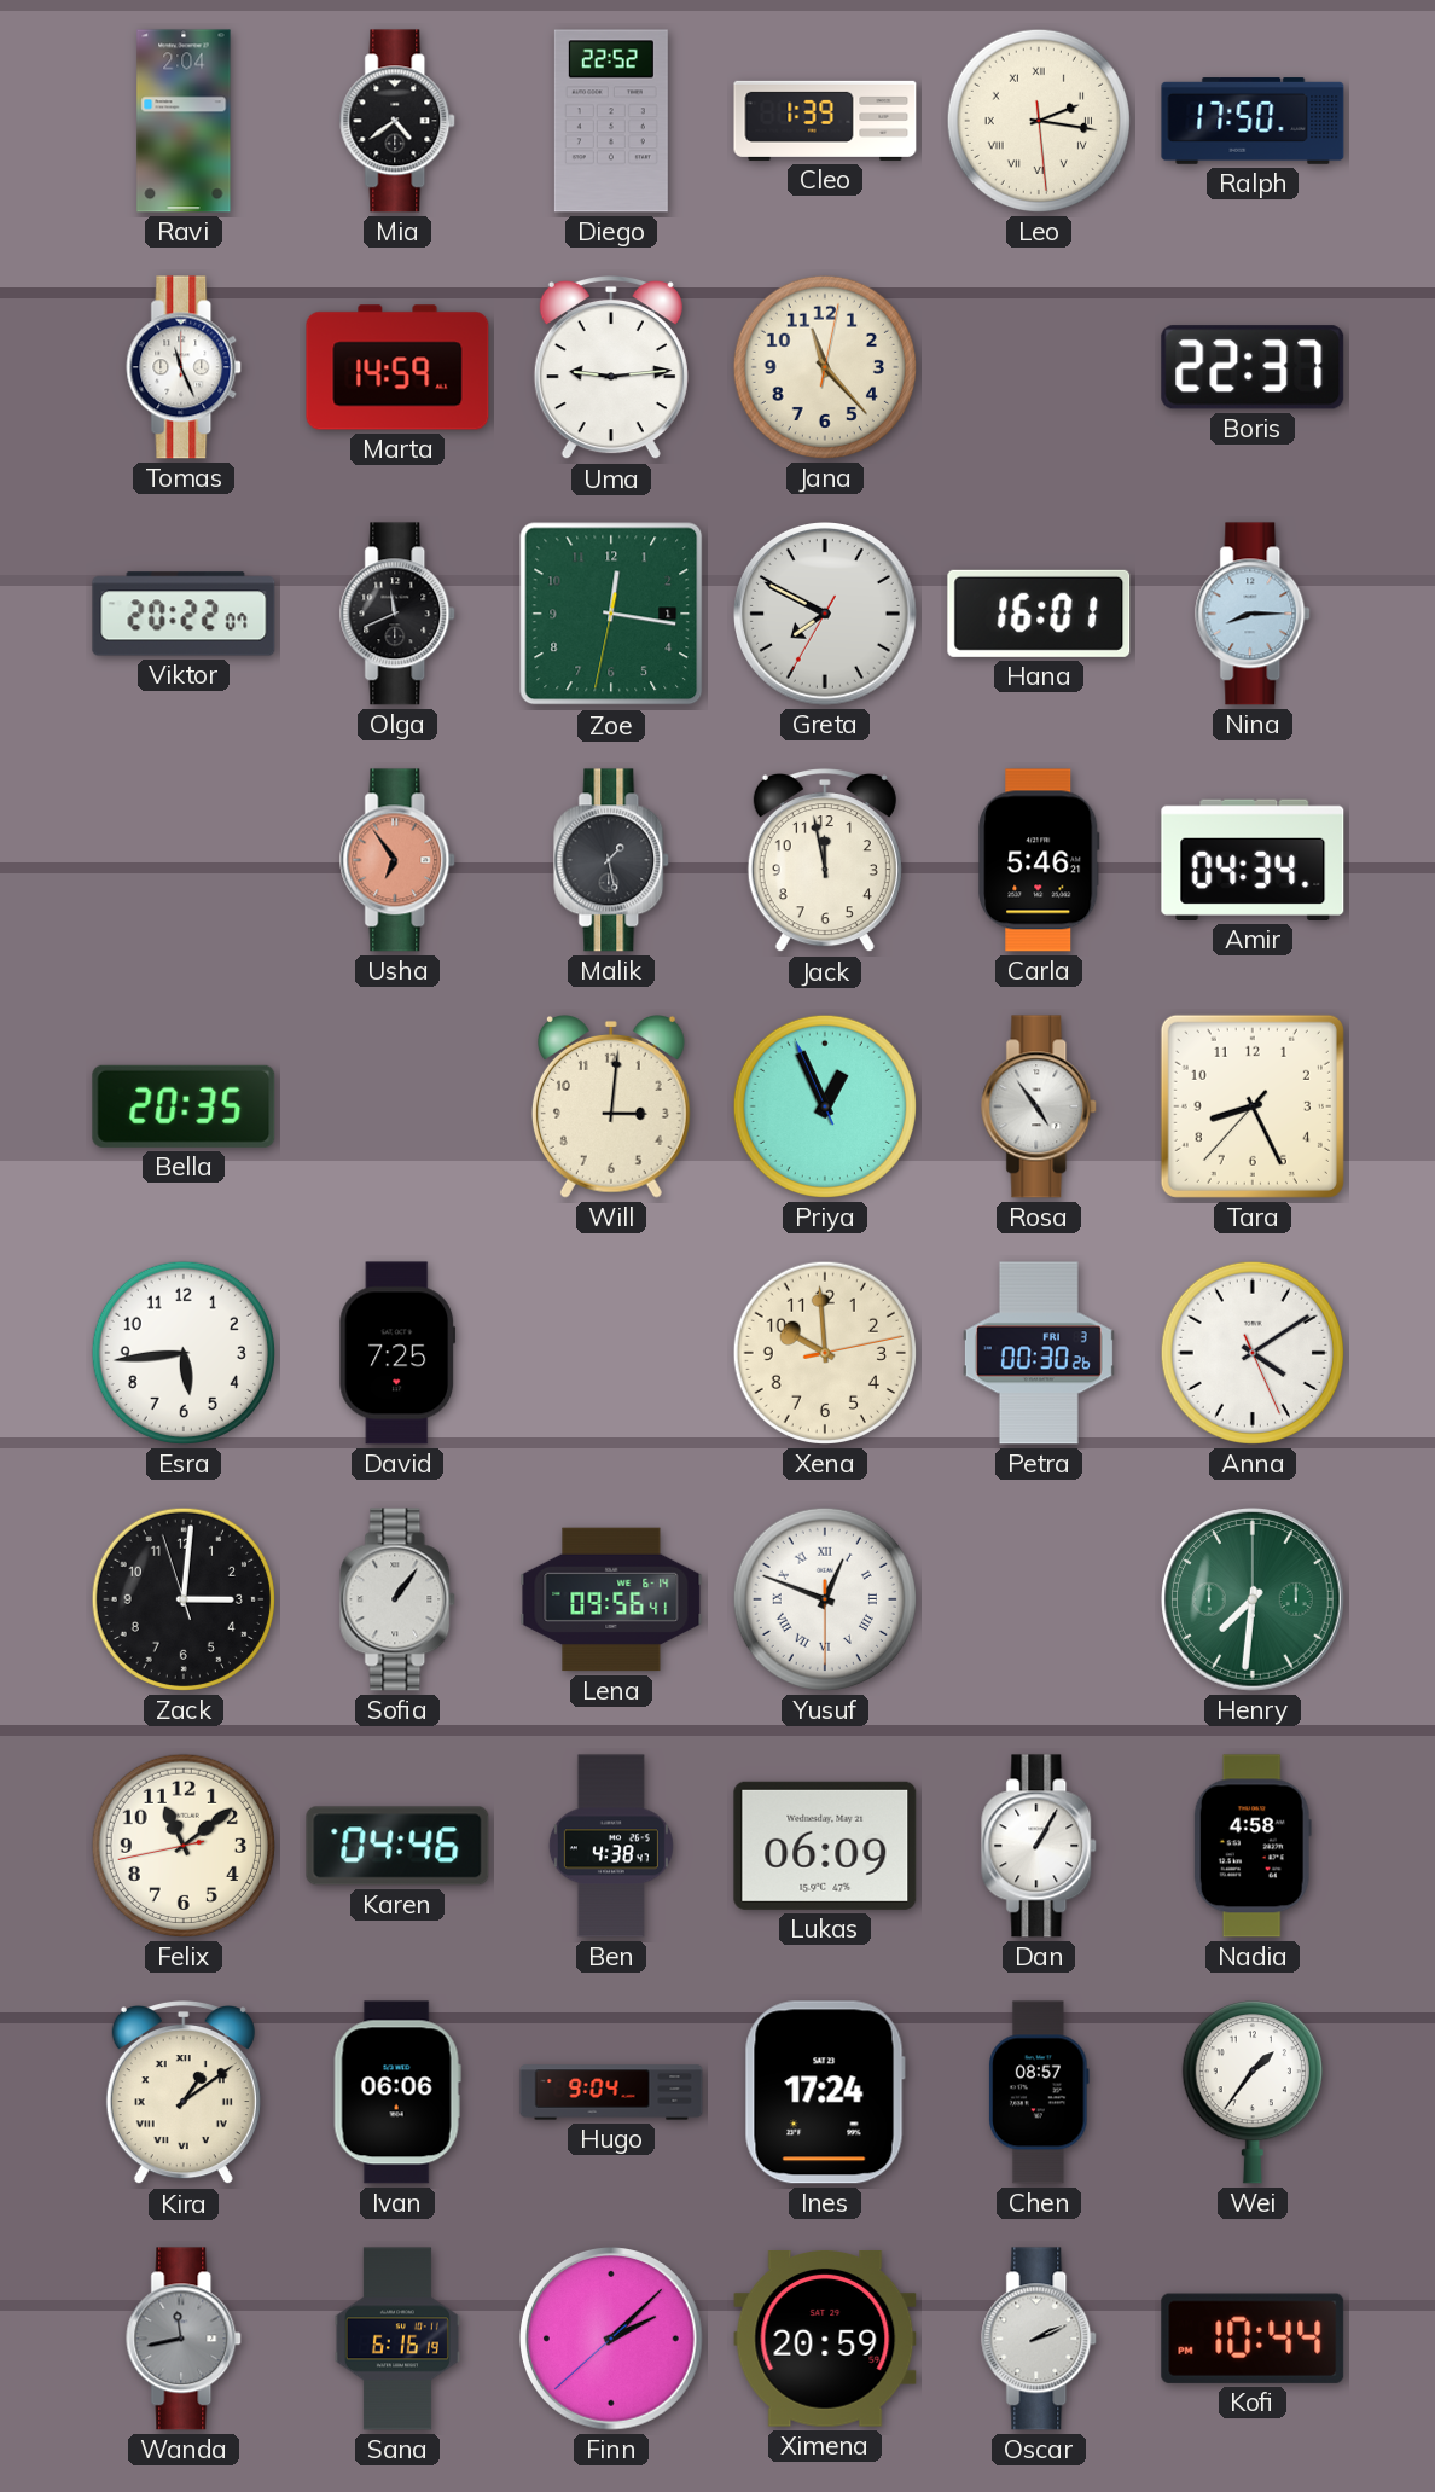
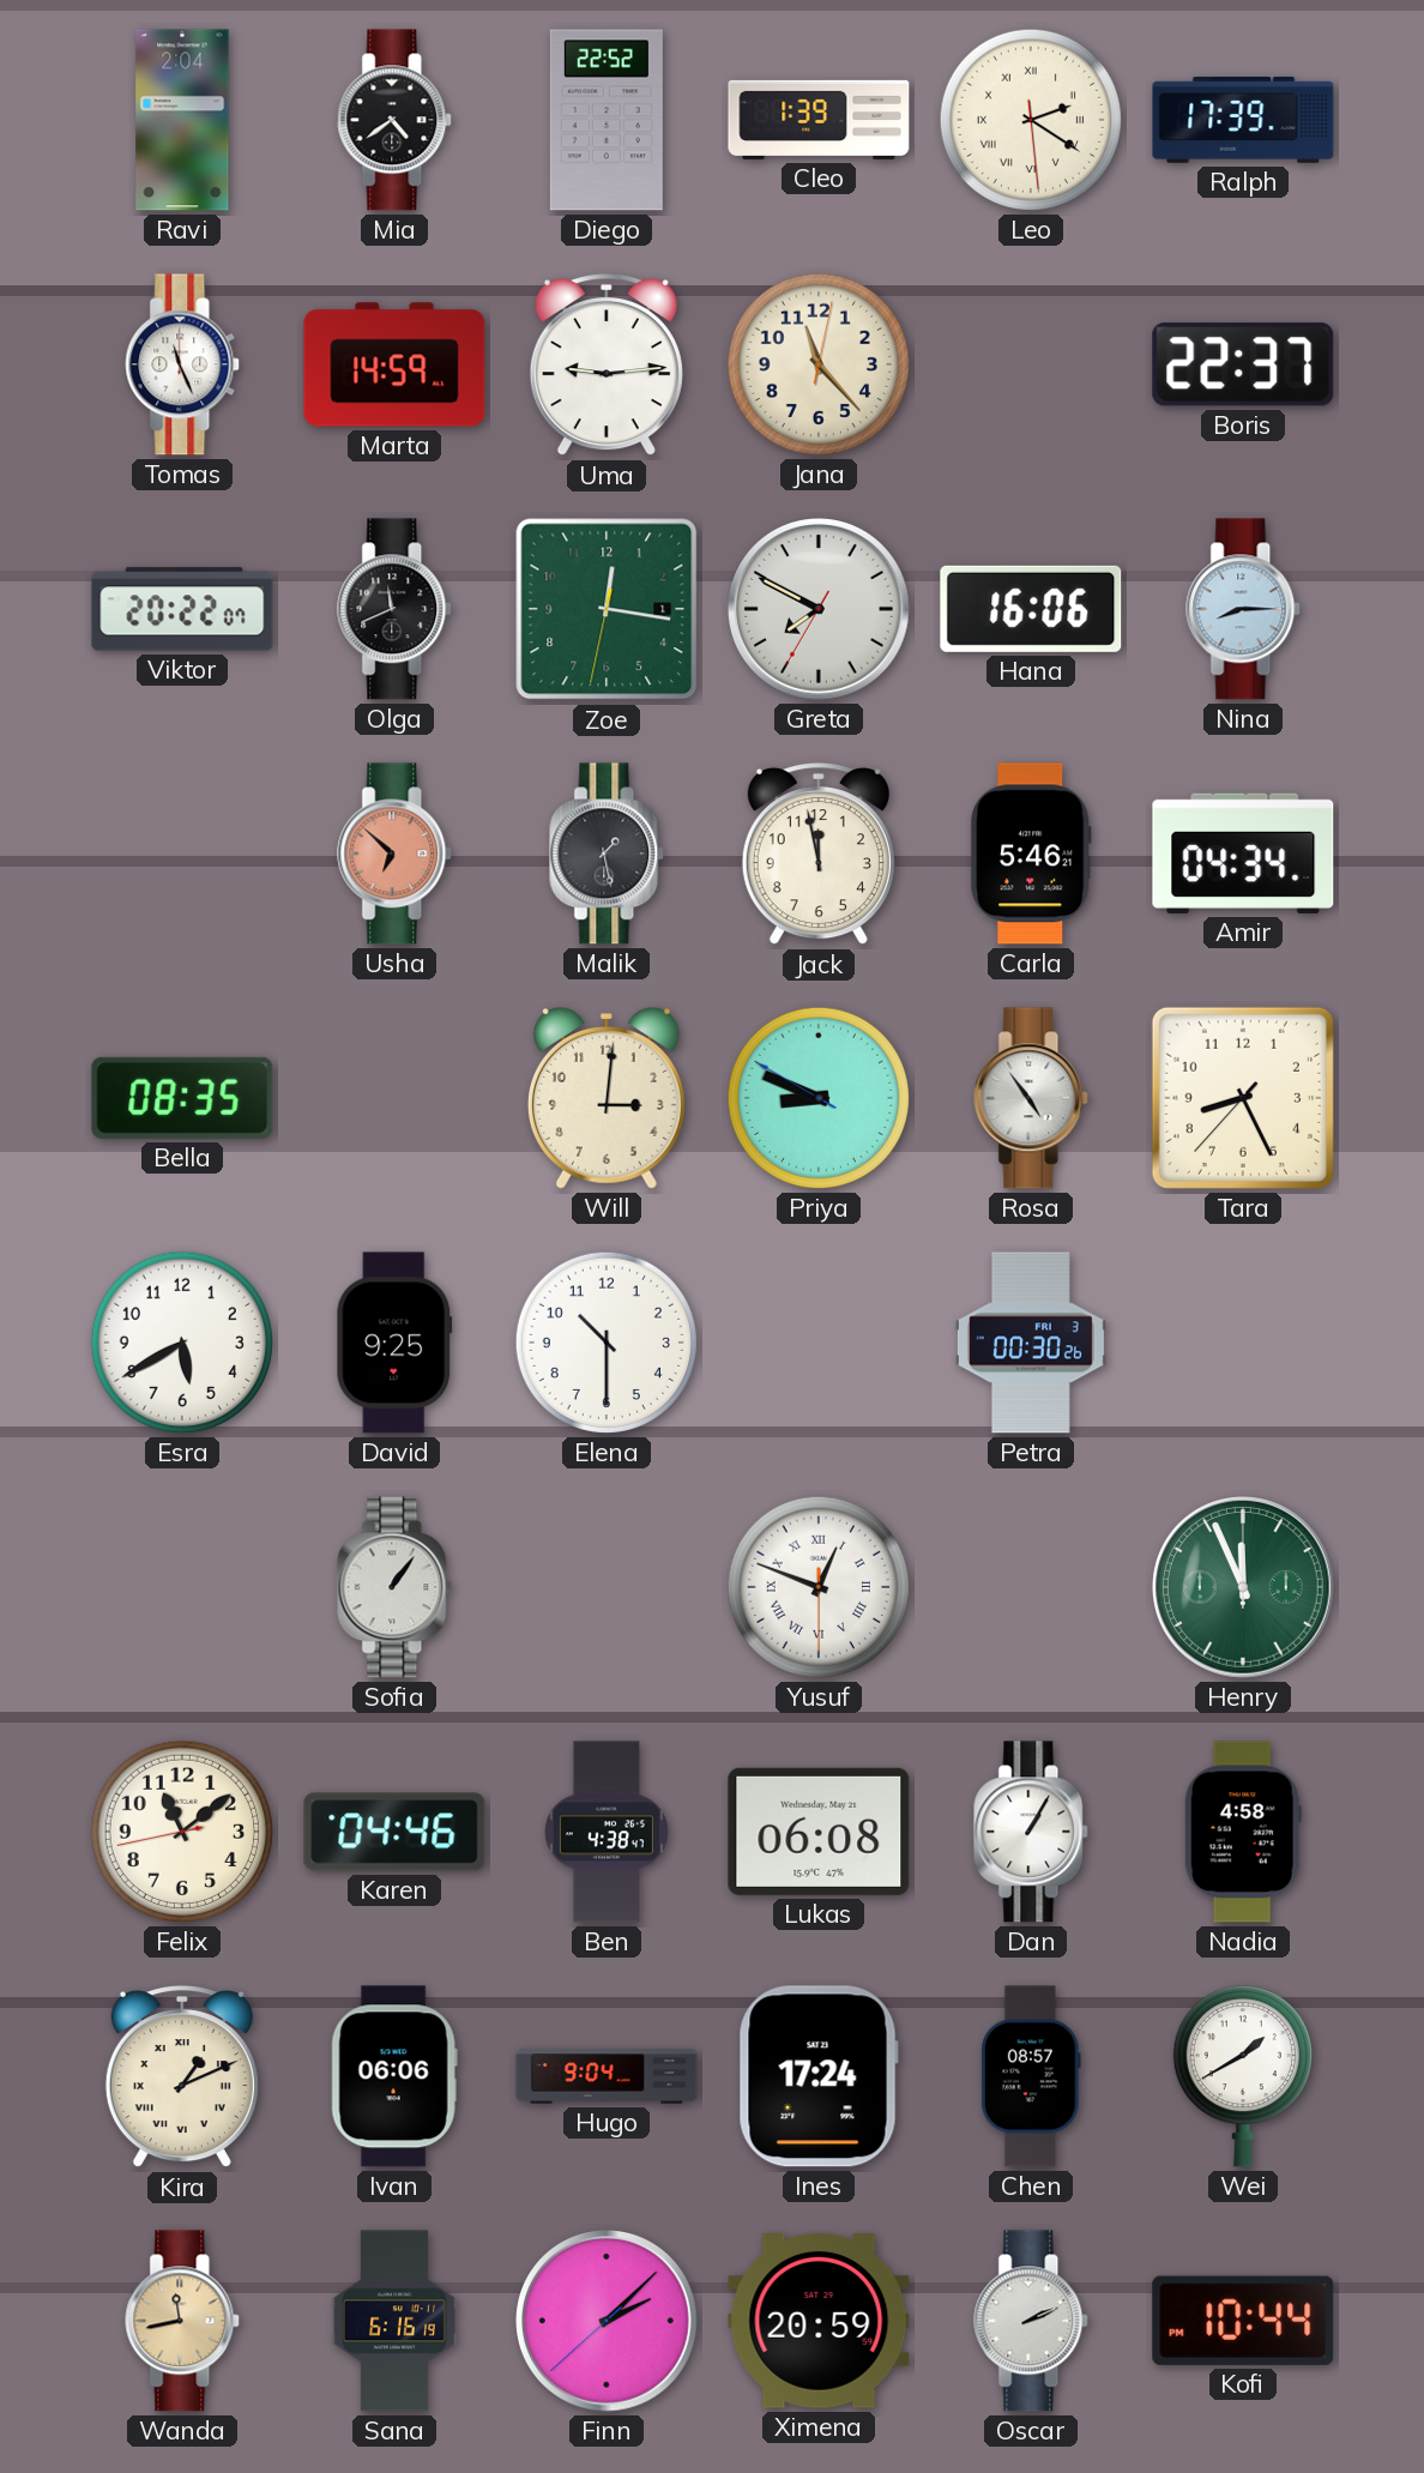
Leo: 2:16 -> 2:20 (1031, 120)
Ralph: 17:50 -> 17:39 (1243, 120)
Hana: 16:01 -> 16:06 (1031, 609)
Usha: 6:54 -> 6:52 (396, 854)
Bella: 20:35 -> 08:35 (182, 1098)
Priya: 12:55 -> 8:48 (819, 1098)
Esra: 5:44 -> 5:40 (182, 1343)
David: 7:25 -> 9:25 (394, 1343)
Elena: none -> 10:30 (607, 1343)
Xena: 9:59 -> none (825, 1353)
Anna: 4:09 -> none (1253, 1353)
Zack: 3:00 -> none (184, 1599)
Lena: 09:56 -> none (611, 1599)
Henry: 7:31 -> 11:56 (1244, 1588)
Lukas: 06:09 -> 06:08 (819, 1832)
Kira: 1:09 -> 1:11 (182, 2077)
Wei: 1:36 -> 1:40 (1243, 2076)
Wanda dial: grey -> champagne (183, 2321)
